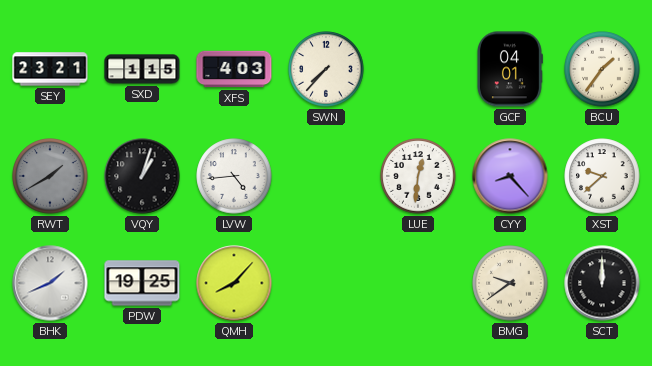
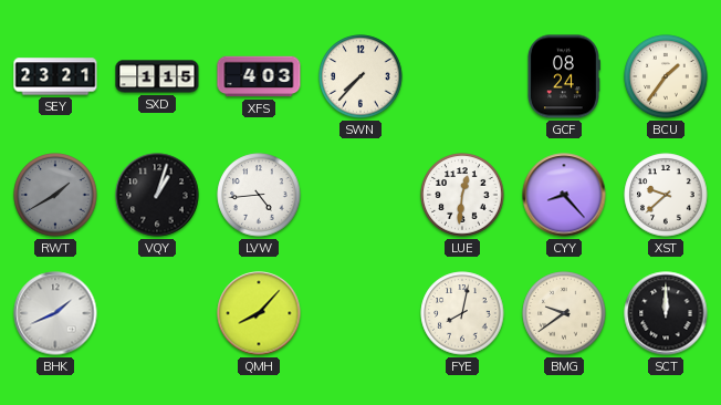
GCF: 04:01 -> 08:24 (563, 76)
PDW: 19:25 -> none (142, 283)
FYE: none -> 8:02 (462, 313)
